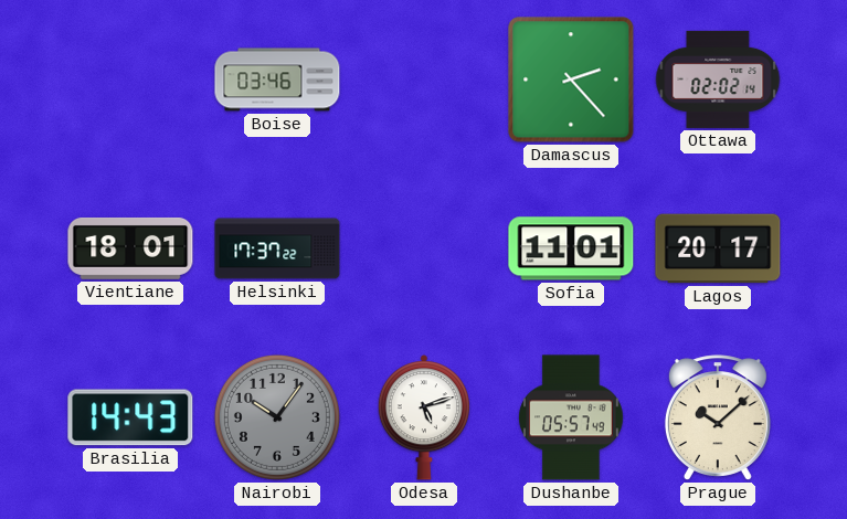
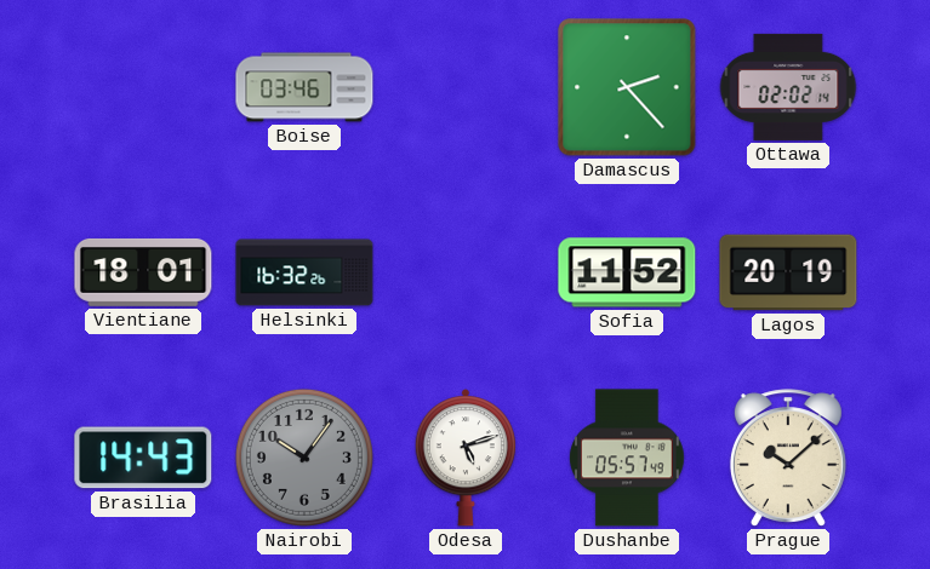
Helsinki: 17:37 -> 16:32 (304, 272)
Sofia: 11:01 -> 11:52 (627, 272)
Lagos: 20:17 -> 20:19 (788, 272)
